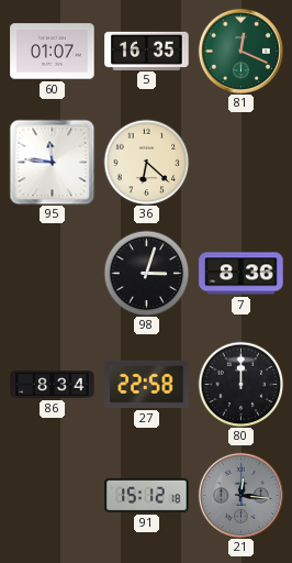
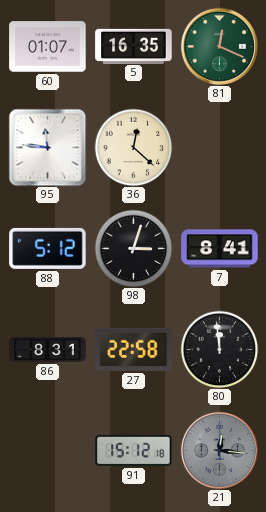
36: 6:22 -> 12:22 (133, 147)
88: none -> 5:12 (48, 248)
7: 8:36 -> 8:41 (220, 249)
86: 8:34 -> 8:31 (48, 350)
80: 12:00 -> 11:59 (219, 349)
